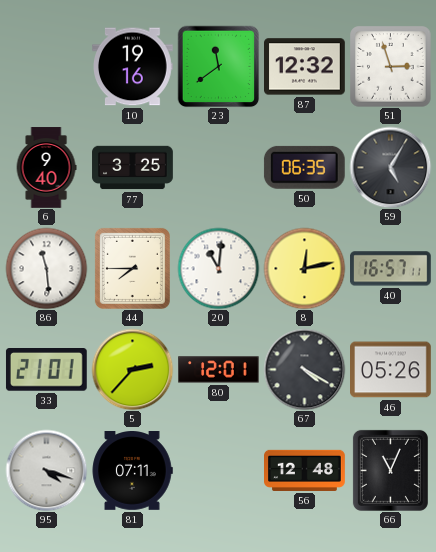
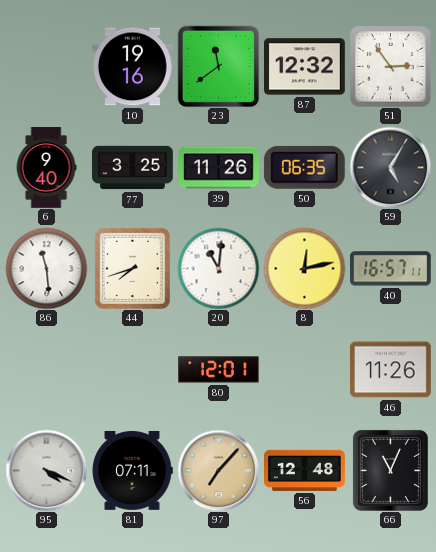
51: 2:57 -> 2:54 (390, 66)
39: none -> 11:26 (219, 168)
44: 7:45 -> 7:42 (132, 268)
33: 21:01 -> none (46, 370)
5: 2:37 -> none (132, 369)
67: 4:20 -> none (304, 369)
46: 05:26 -> 11:26 (391, 370)
95: 4:18 -> 4:19 (46, 470)
97: none -> 7:07 (218, 470)
